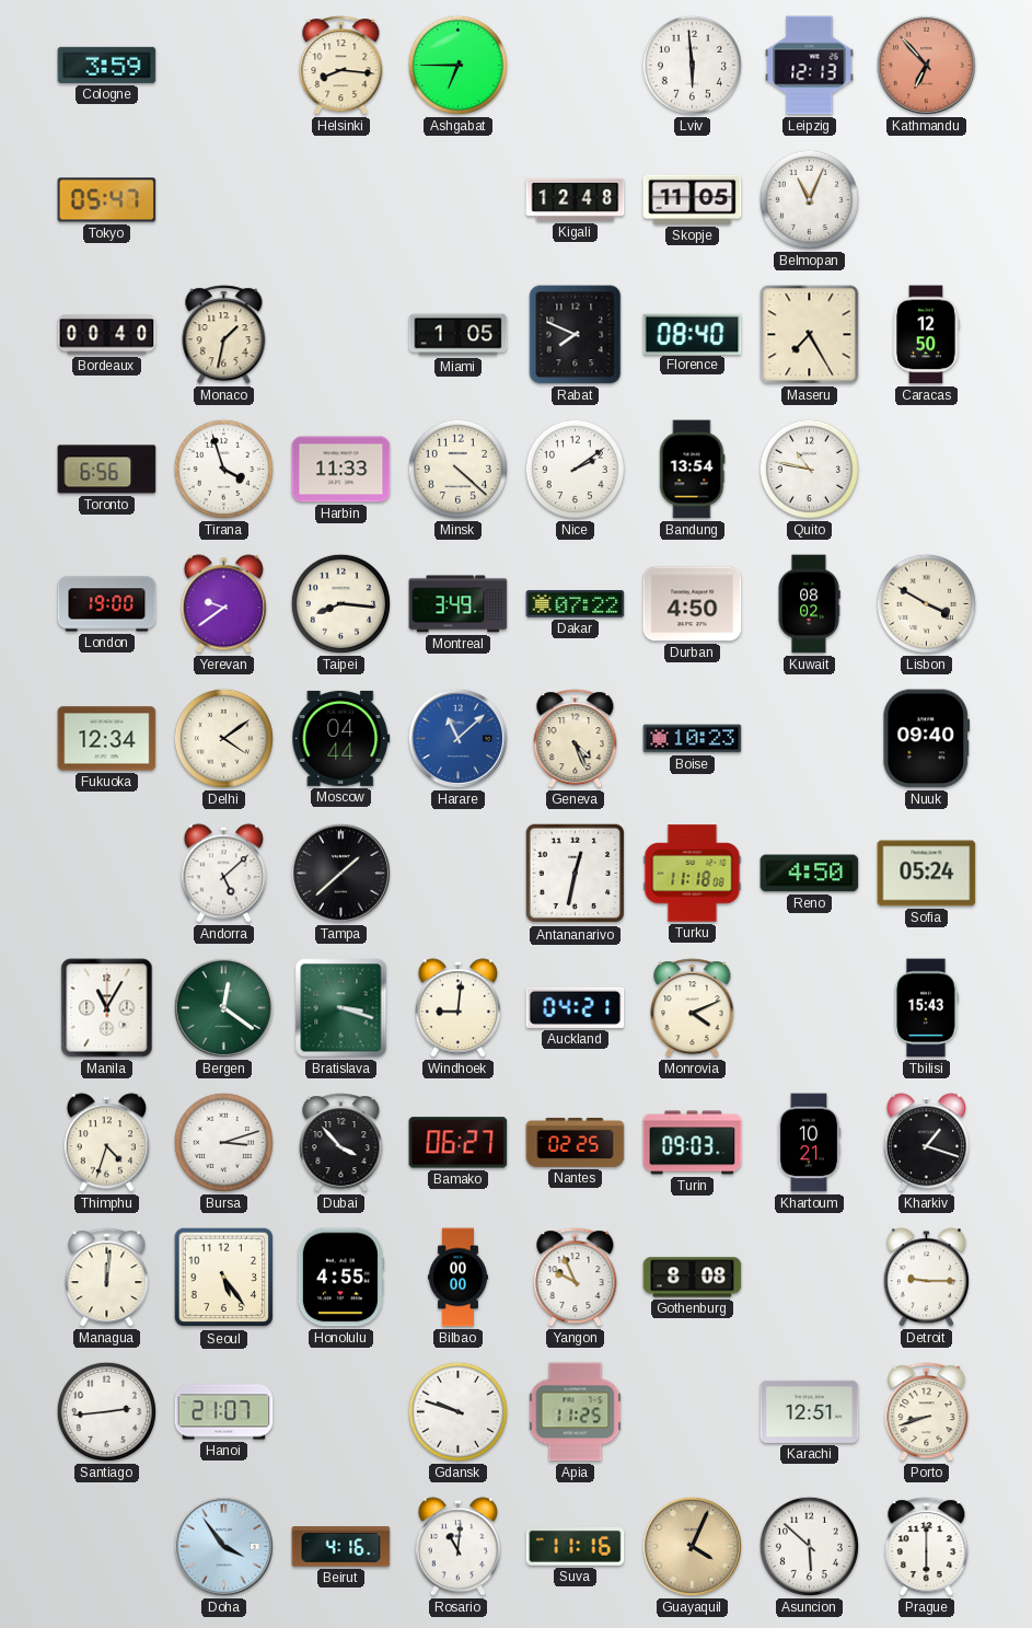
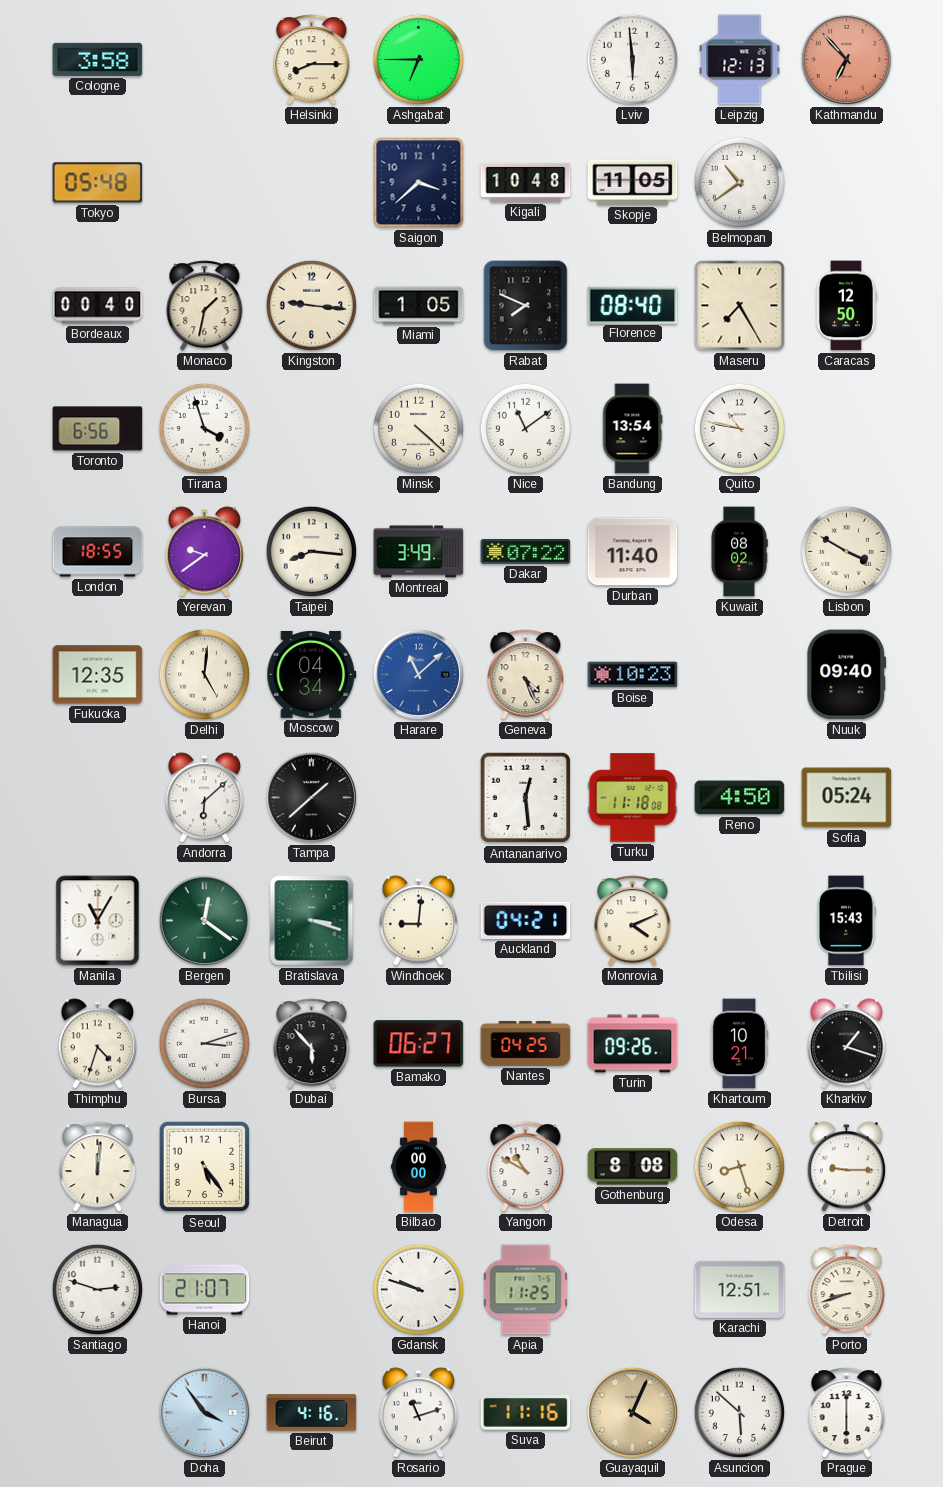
Cologne: 3:59 -> 3:58 (98, 59)
Helsinki: 8:16 -> 8:15 (312, 60)
Tokyo: 05:47 -> 05:48 (98, 183)
Saigon: none -> 3:38 (419, 183)
Kigali: 12:48 -> 10:48 (526, 182)
Belmopan: 11:04 -> 10:39 (739, 182)
Kingston: none -> 9:16 (311, 305)
Harbin: 11:33 -> none (341, 470)
Nice: 2:09 -> 11:09 (525, 428)
London: 19:00 -> 18:55 (98, 552)
Durban: 4:50 -> 11:40 (633, 552)
Fukuoka: 12:34 -> 12:35 (98, 675)
Delhi: 4:09 -> 5:01 (204, 674)
Moscow: 04:44 -> 04:34 (312, 674)
Andorra: 5:08 -> 6:08 (204, 798)
Antananarivo: 12:32 -> 12:29 (526, 798)
Dubai: 3:53 -> 5:53 (312, 1044)
Nantes: 02:25 -> 04:25 (526, 1043)
Turin: 09:03 -> 09:26 (633, 1044)
Honolulu: 4:55 -> none (340, 1278)
Yangon: 9:56 -> 10:50 (526, 1167)
Odesa: none -> 8:27 (739, 1166)
Santiago: 2:44 -> 2:48 (97, 1289)
Rosario: 11:01 -> 11:12 (418, 1413)
